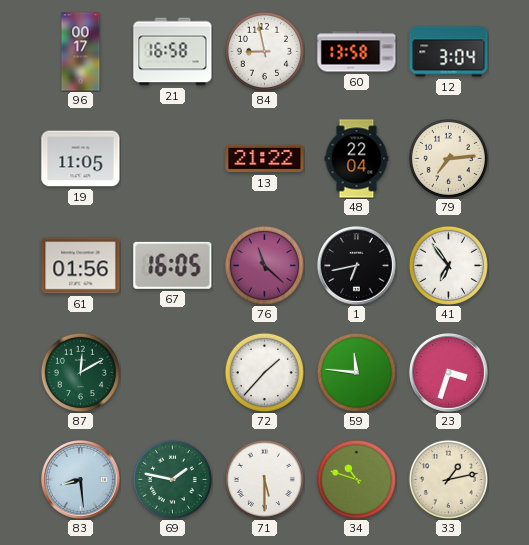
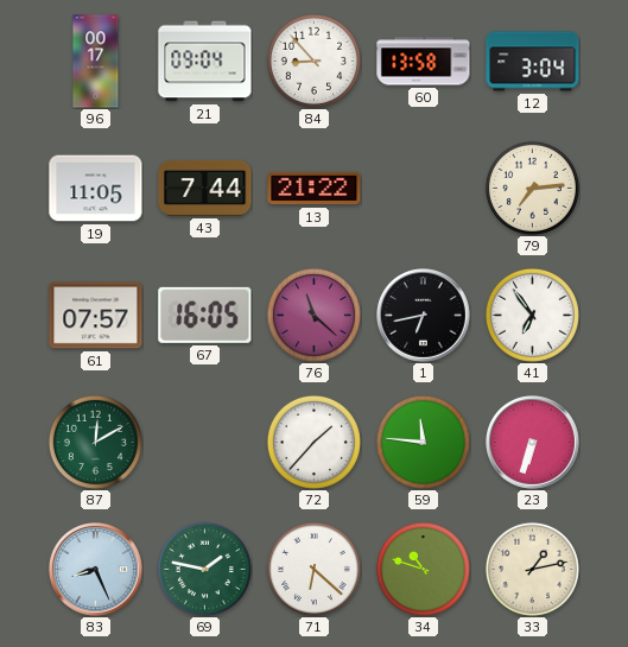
21: 16:58 -> 09:04 (205, 62)
84: 8:58 -> 8:53 (313, 61)
43: none -> 7:44 (205, 188)
48: 22:04 -> none (357, 159)
61: 01:56 -> 07:57 (96, 316)
23: 3:33 -> 6:33 (533, 443)
83: 8:29 -> 8:26 (96, 570)
71: 5:30 -> 6:22 (313, 569)
